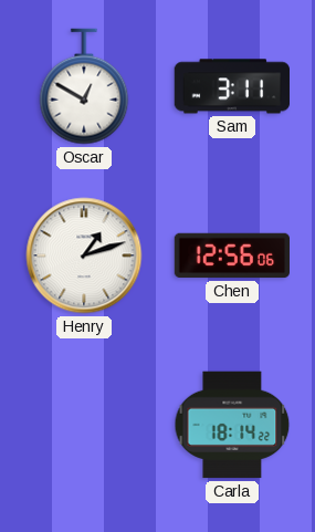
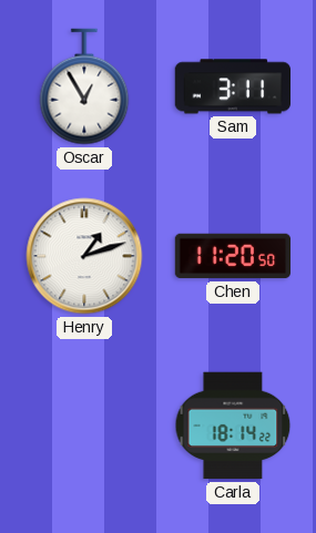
Oscar: 12:50 -> 12:55 (84, 86)
Chen: 12:56 -> 11:20 (232, 256)
